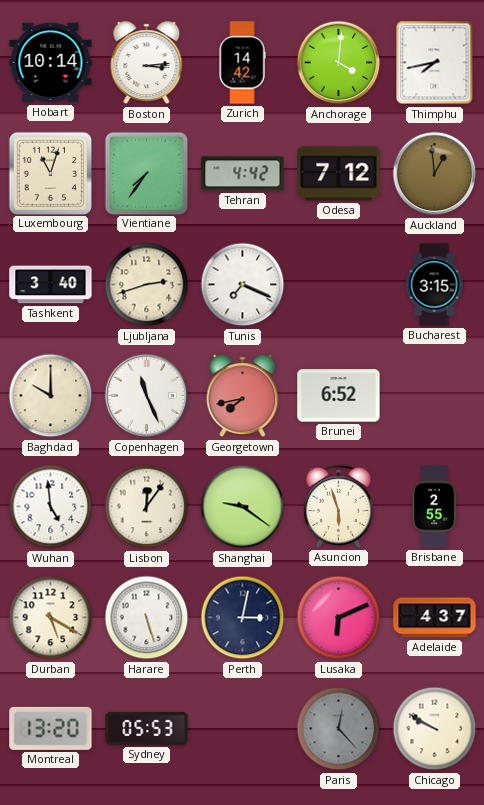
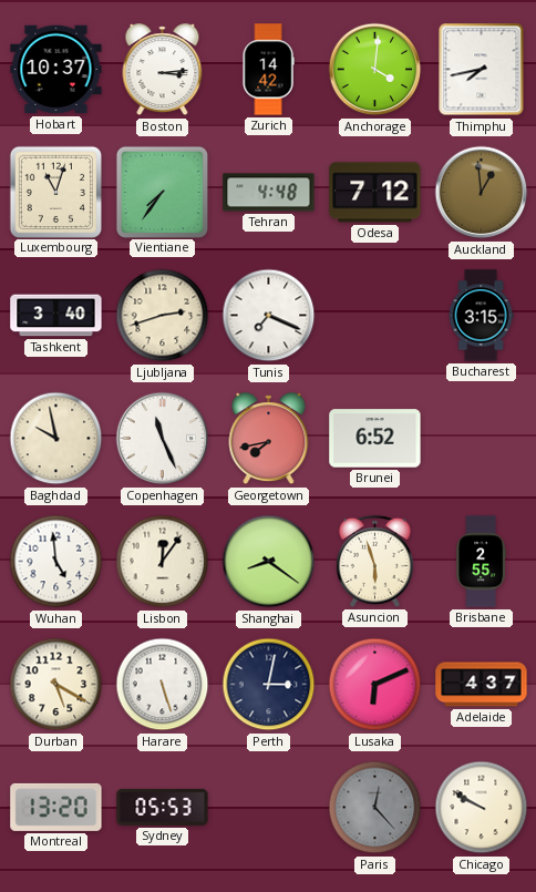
Hobart: 10:14 -> 10:37 (56, 70)
Tehran: 4:42 -> 4:48 (269, 193)
Baghdad: 10:00 -> 9:58 (56, 439)
Shanghai: 9:21 -> 8:21 (269, 562)
